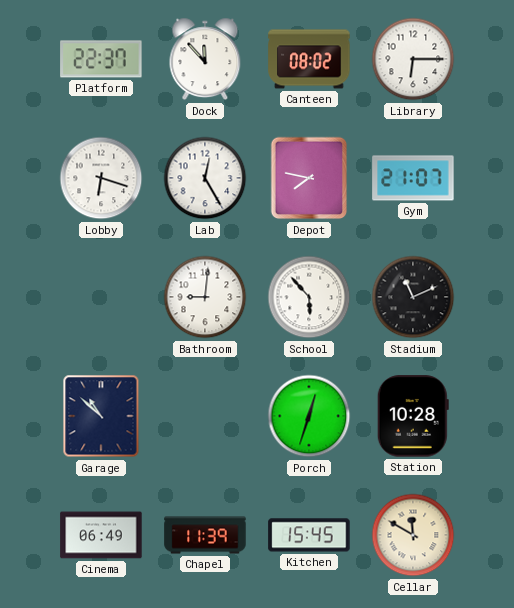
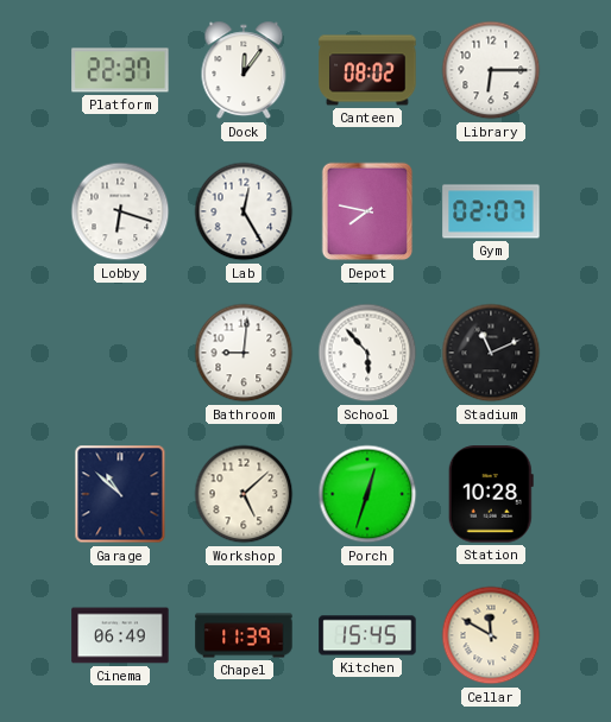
Dock: 11:53 -> 12:06 (244, 70)
Gym: 21:07 -> 02:07 (491, 211)
Workshop: none -> 5:08 (244, 494)
